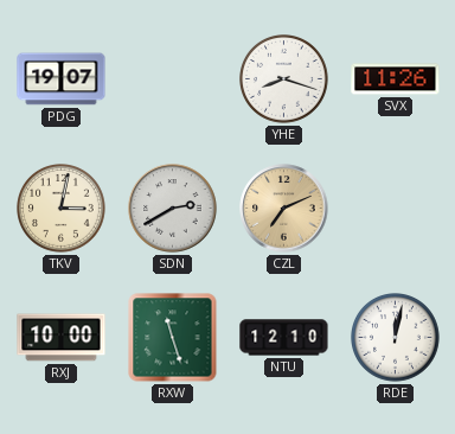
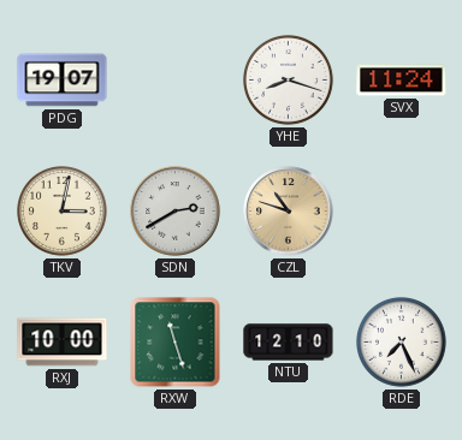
SVX: 11:26 -> 11:24 (402, 81)
CZL: 7:11 -> 10:48 (289, 212)
RDE: 12:02 -> 7:26 (402, 343)
